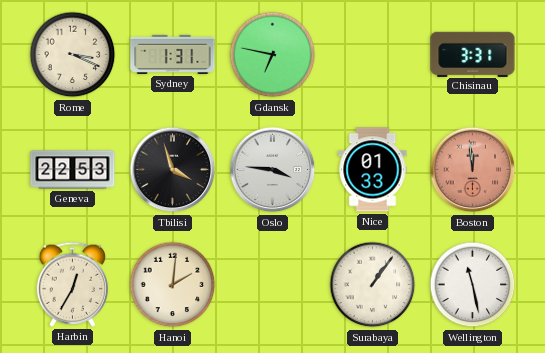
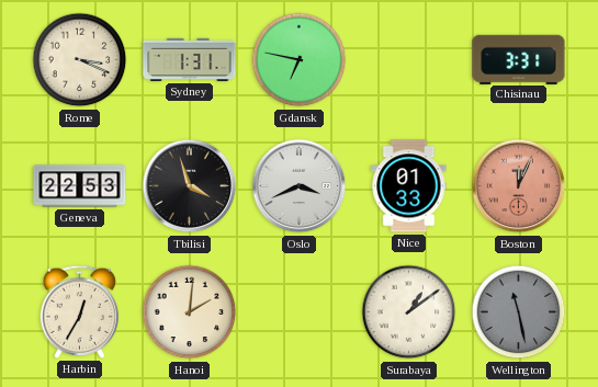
Oslo: 3:46 -> 3:41 (300, 186)
Boston: 11:59 -> 12:04 (519, 186)
Surabaya: 1:06 -> 1:09 (409, 312)
Wellington dial: white -> grey (519, 312)
